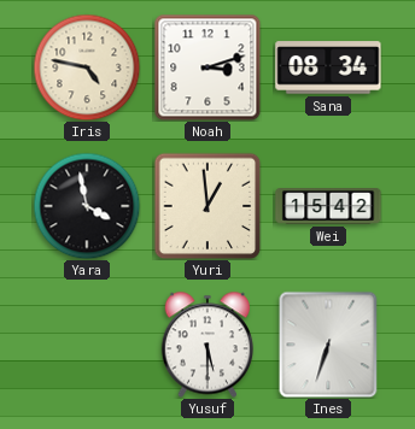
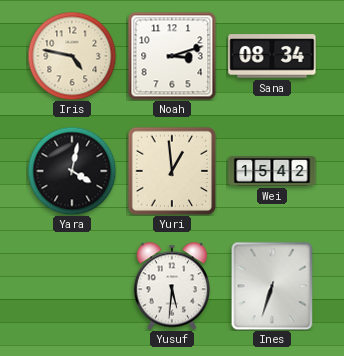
Yara: 3:58 -> 4:02 (72, 171)
Yusuf: 5:30 -> 5:31 (171, 286)
